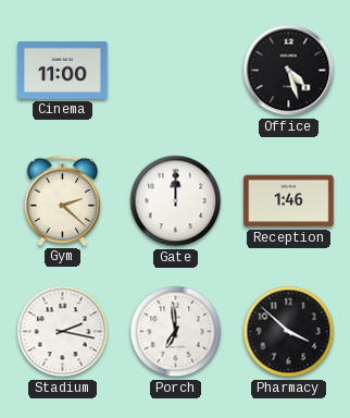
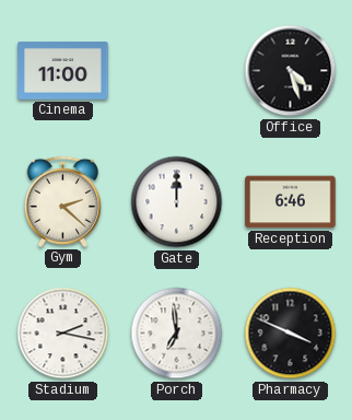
Reception: 1:46 -> 6:46 (291, 202)
Pharmacy: 3:52 -> 3:49 (291, 334)
